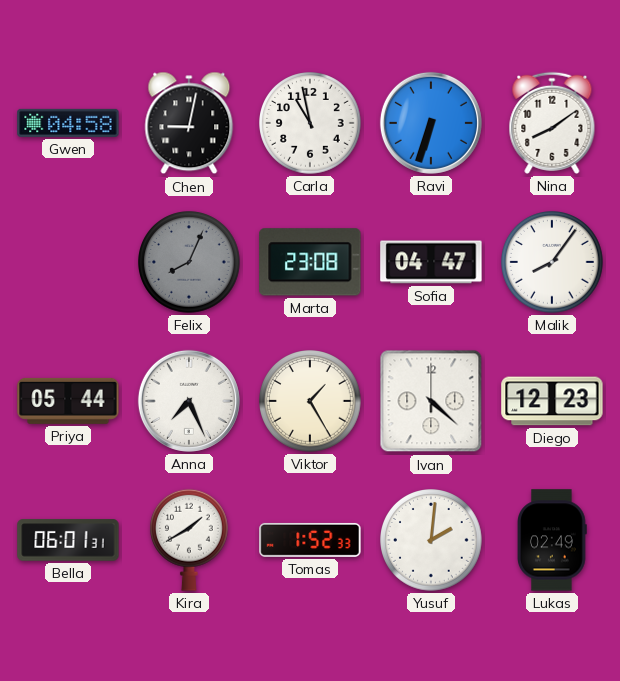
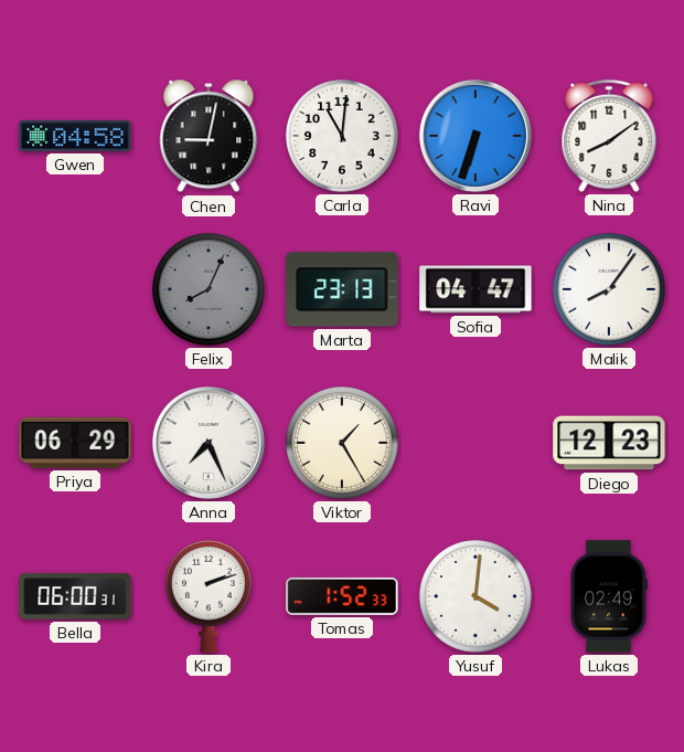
Carla: 10:58 -> 11:01 (342, 136)
Marta: 23:08 -> 23:13 (342, 289)
Priya: 05:44 -> 06:29 (75, 443)
Ivan: 4:22 -> none (431, 401)
Bella: 06:01 -> 06:00 (75, 596)
Kira: 1:40 -> 2:12 (210, 596)
Yusuf: 2:01 -> 4:01 (475, 596)
